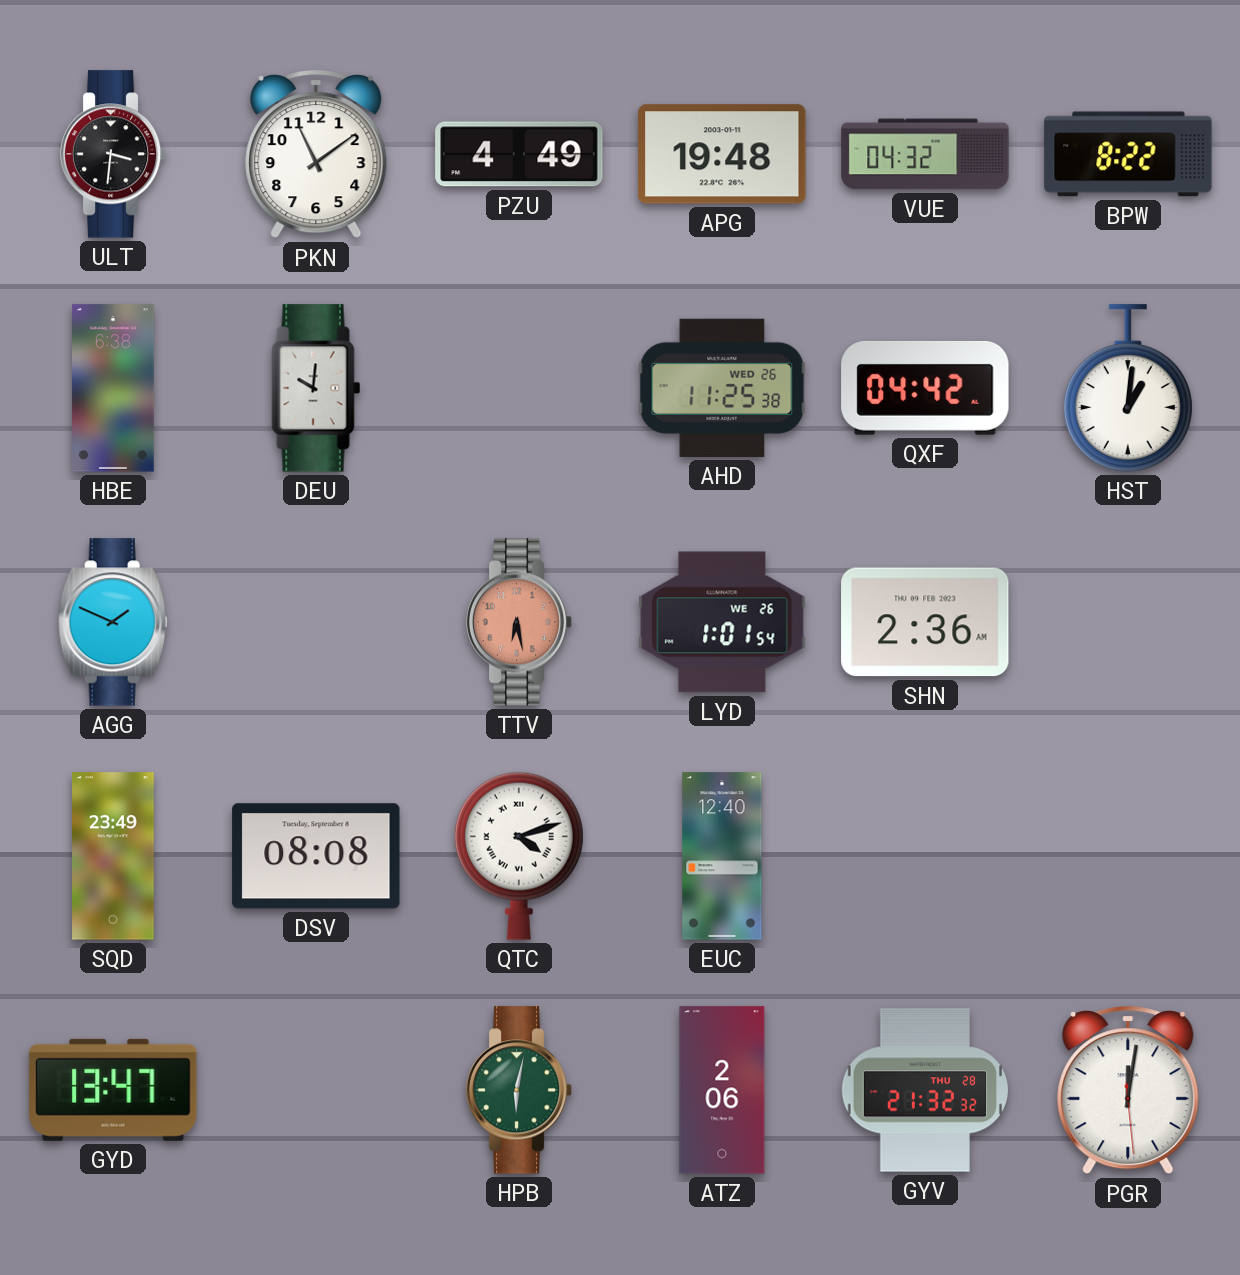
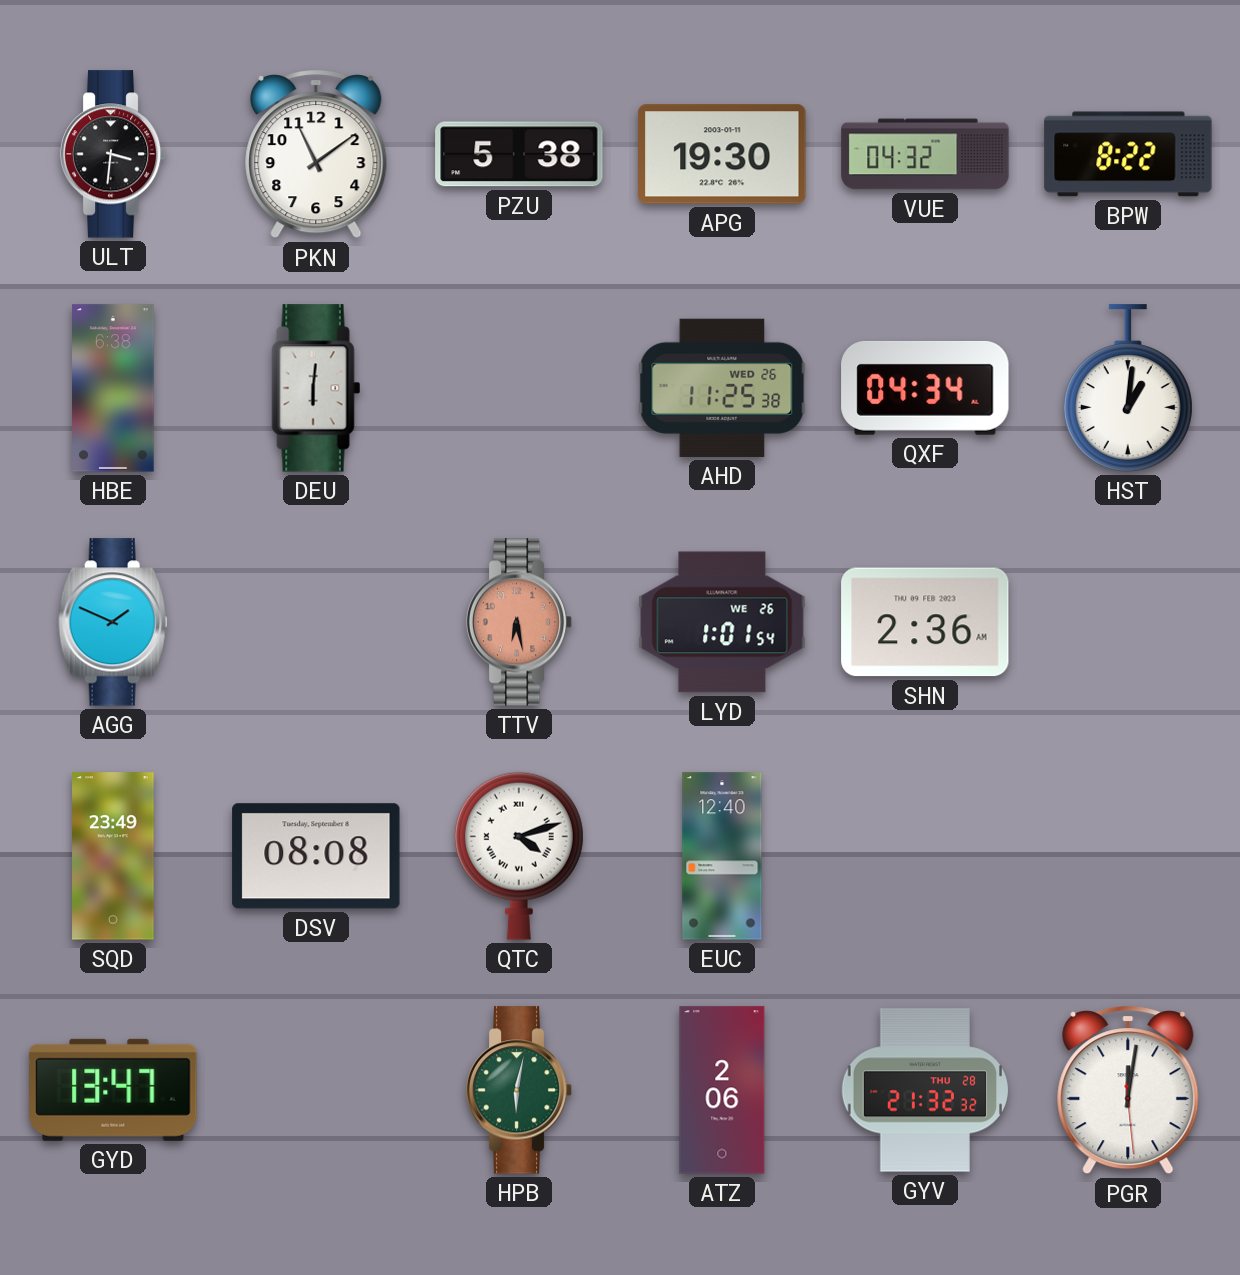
PZU: 4:49 -> 5:38 (519, 154)
APG: 19:48 -> 19:30 (722, 154)
DEU: 10:01 -> 6:01 (316, 388)
QXF: 04:42 -> 04:34 (925, 388)
